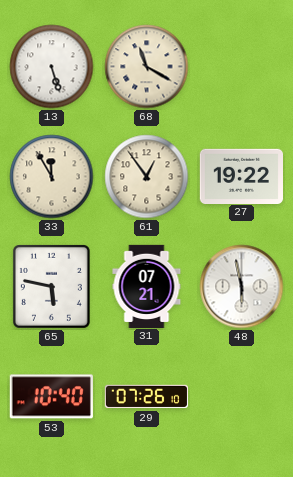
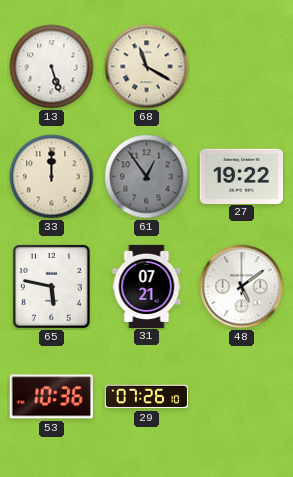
33: 11:55 -> 12:00 (52, 177)
61 dial: cream -> grey (147, 177)
48: 5:58 -> 5:09 (242, 287)
53: 10:40 -> 10:36 (51, 397)
